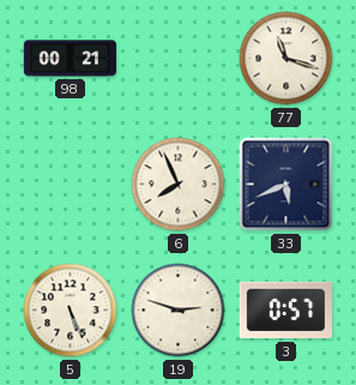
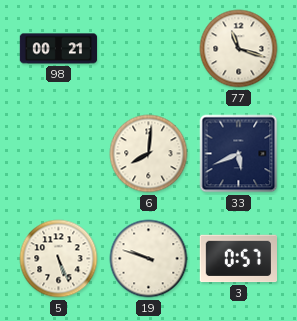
6: 7:56 -> 8:01 (149, 154)
19: 2:48 -> 9:48 (149, 259)
